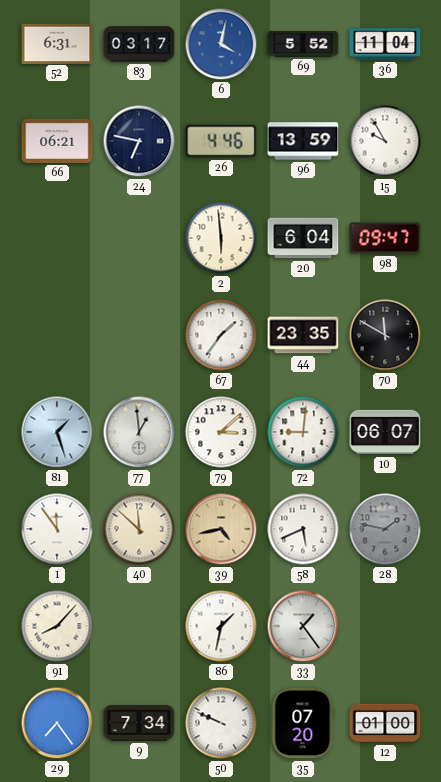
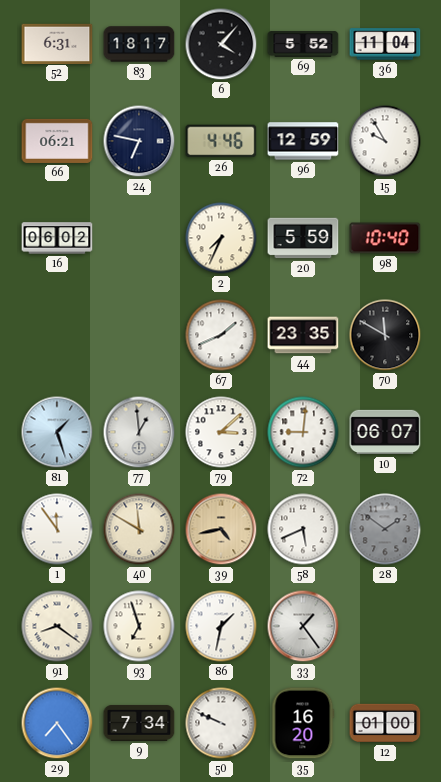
83: 03:17 -> 18:17 (139, 44)
6: 4:02 -> 4:07 (221, 44)
6 dial: blue -> black (221, 44)
96: 13:59 -> 12:59 (303, 141)
16: none -> 06:02 (57, 238)
2: 5:59 -> 7:34 (221, 238)
20: 6:04 -> 5:59 (303, 238)
98: 09:47 -> 10:40 (385, 238)
67: 1:36 -> 1:41 (221, 335)
40: 11:52 -> 11:50 (139, 529)
28: 1:47 -> 1:51 (385, 529)
91: 8:07 -> 8:21 (57, 626)
93: none -> 6:57 (139, 626)
35: 07:20 -> 16:20 (303, 723)
